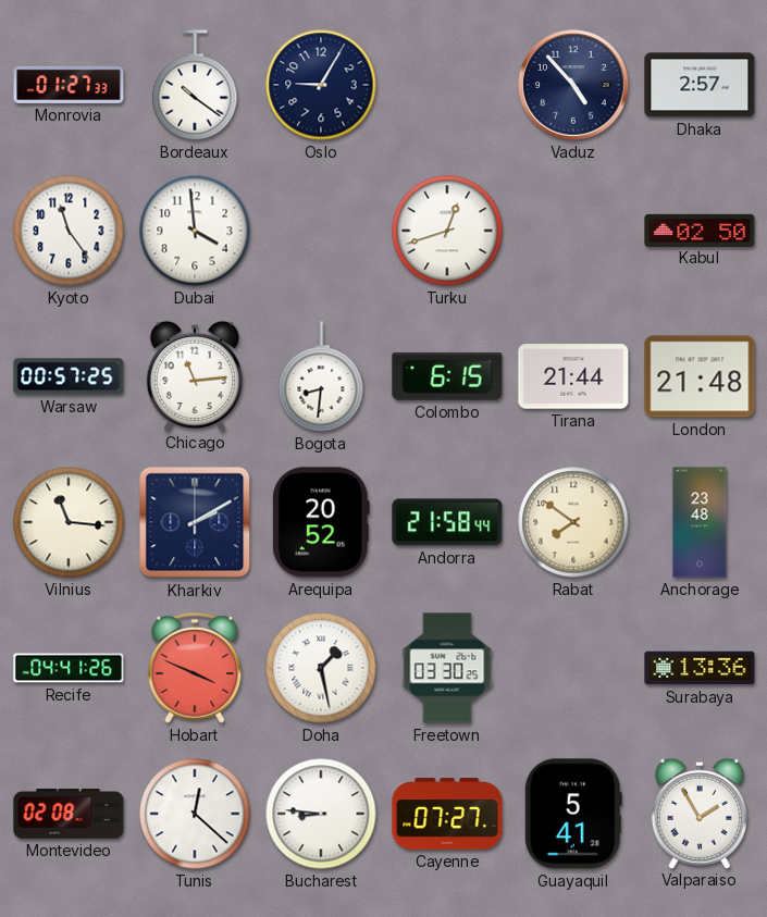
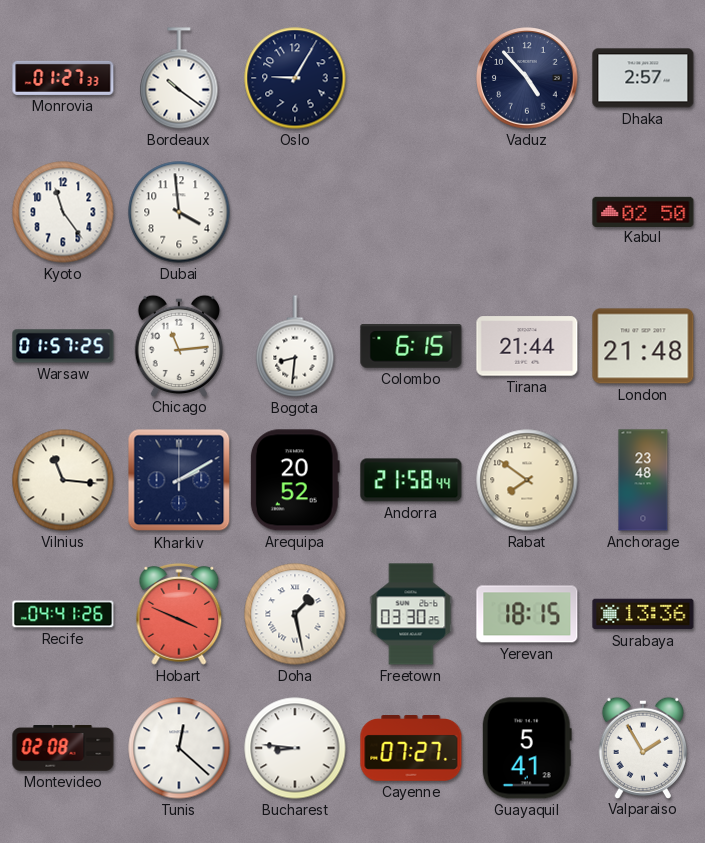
Turku: 12:42 -> none (447, 231)
Warsaw: 00:57 -> 01:57 (63, 346)
Yerevan: none -> 18:15 (527, 614)
